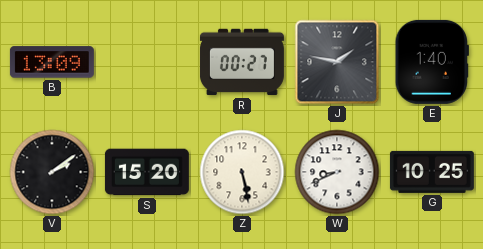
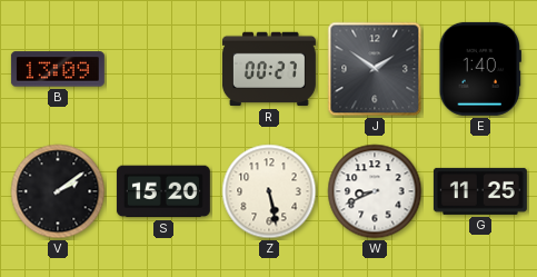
J: 1:47 -> 1:51 (375, 69)
G: 10:25 -> 11:25 (480, 191)
